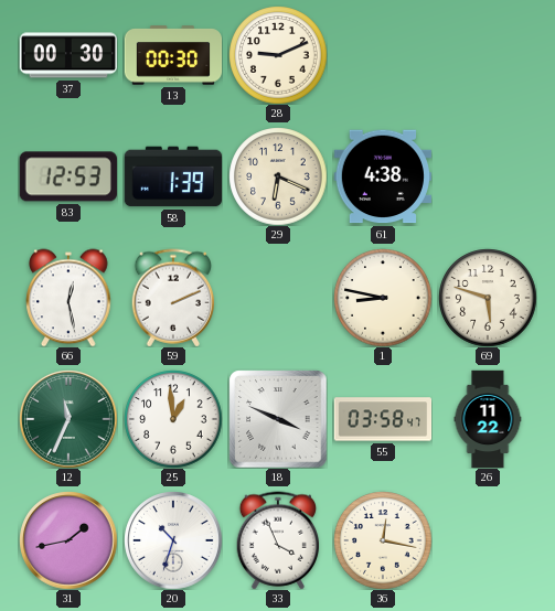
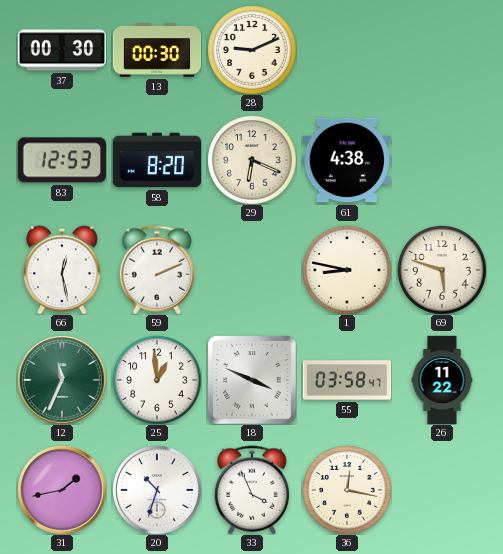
58: 1:39 -> 8:20 (157, 160)
